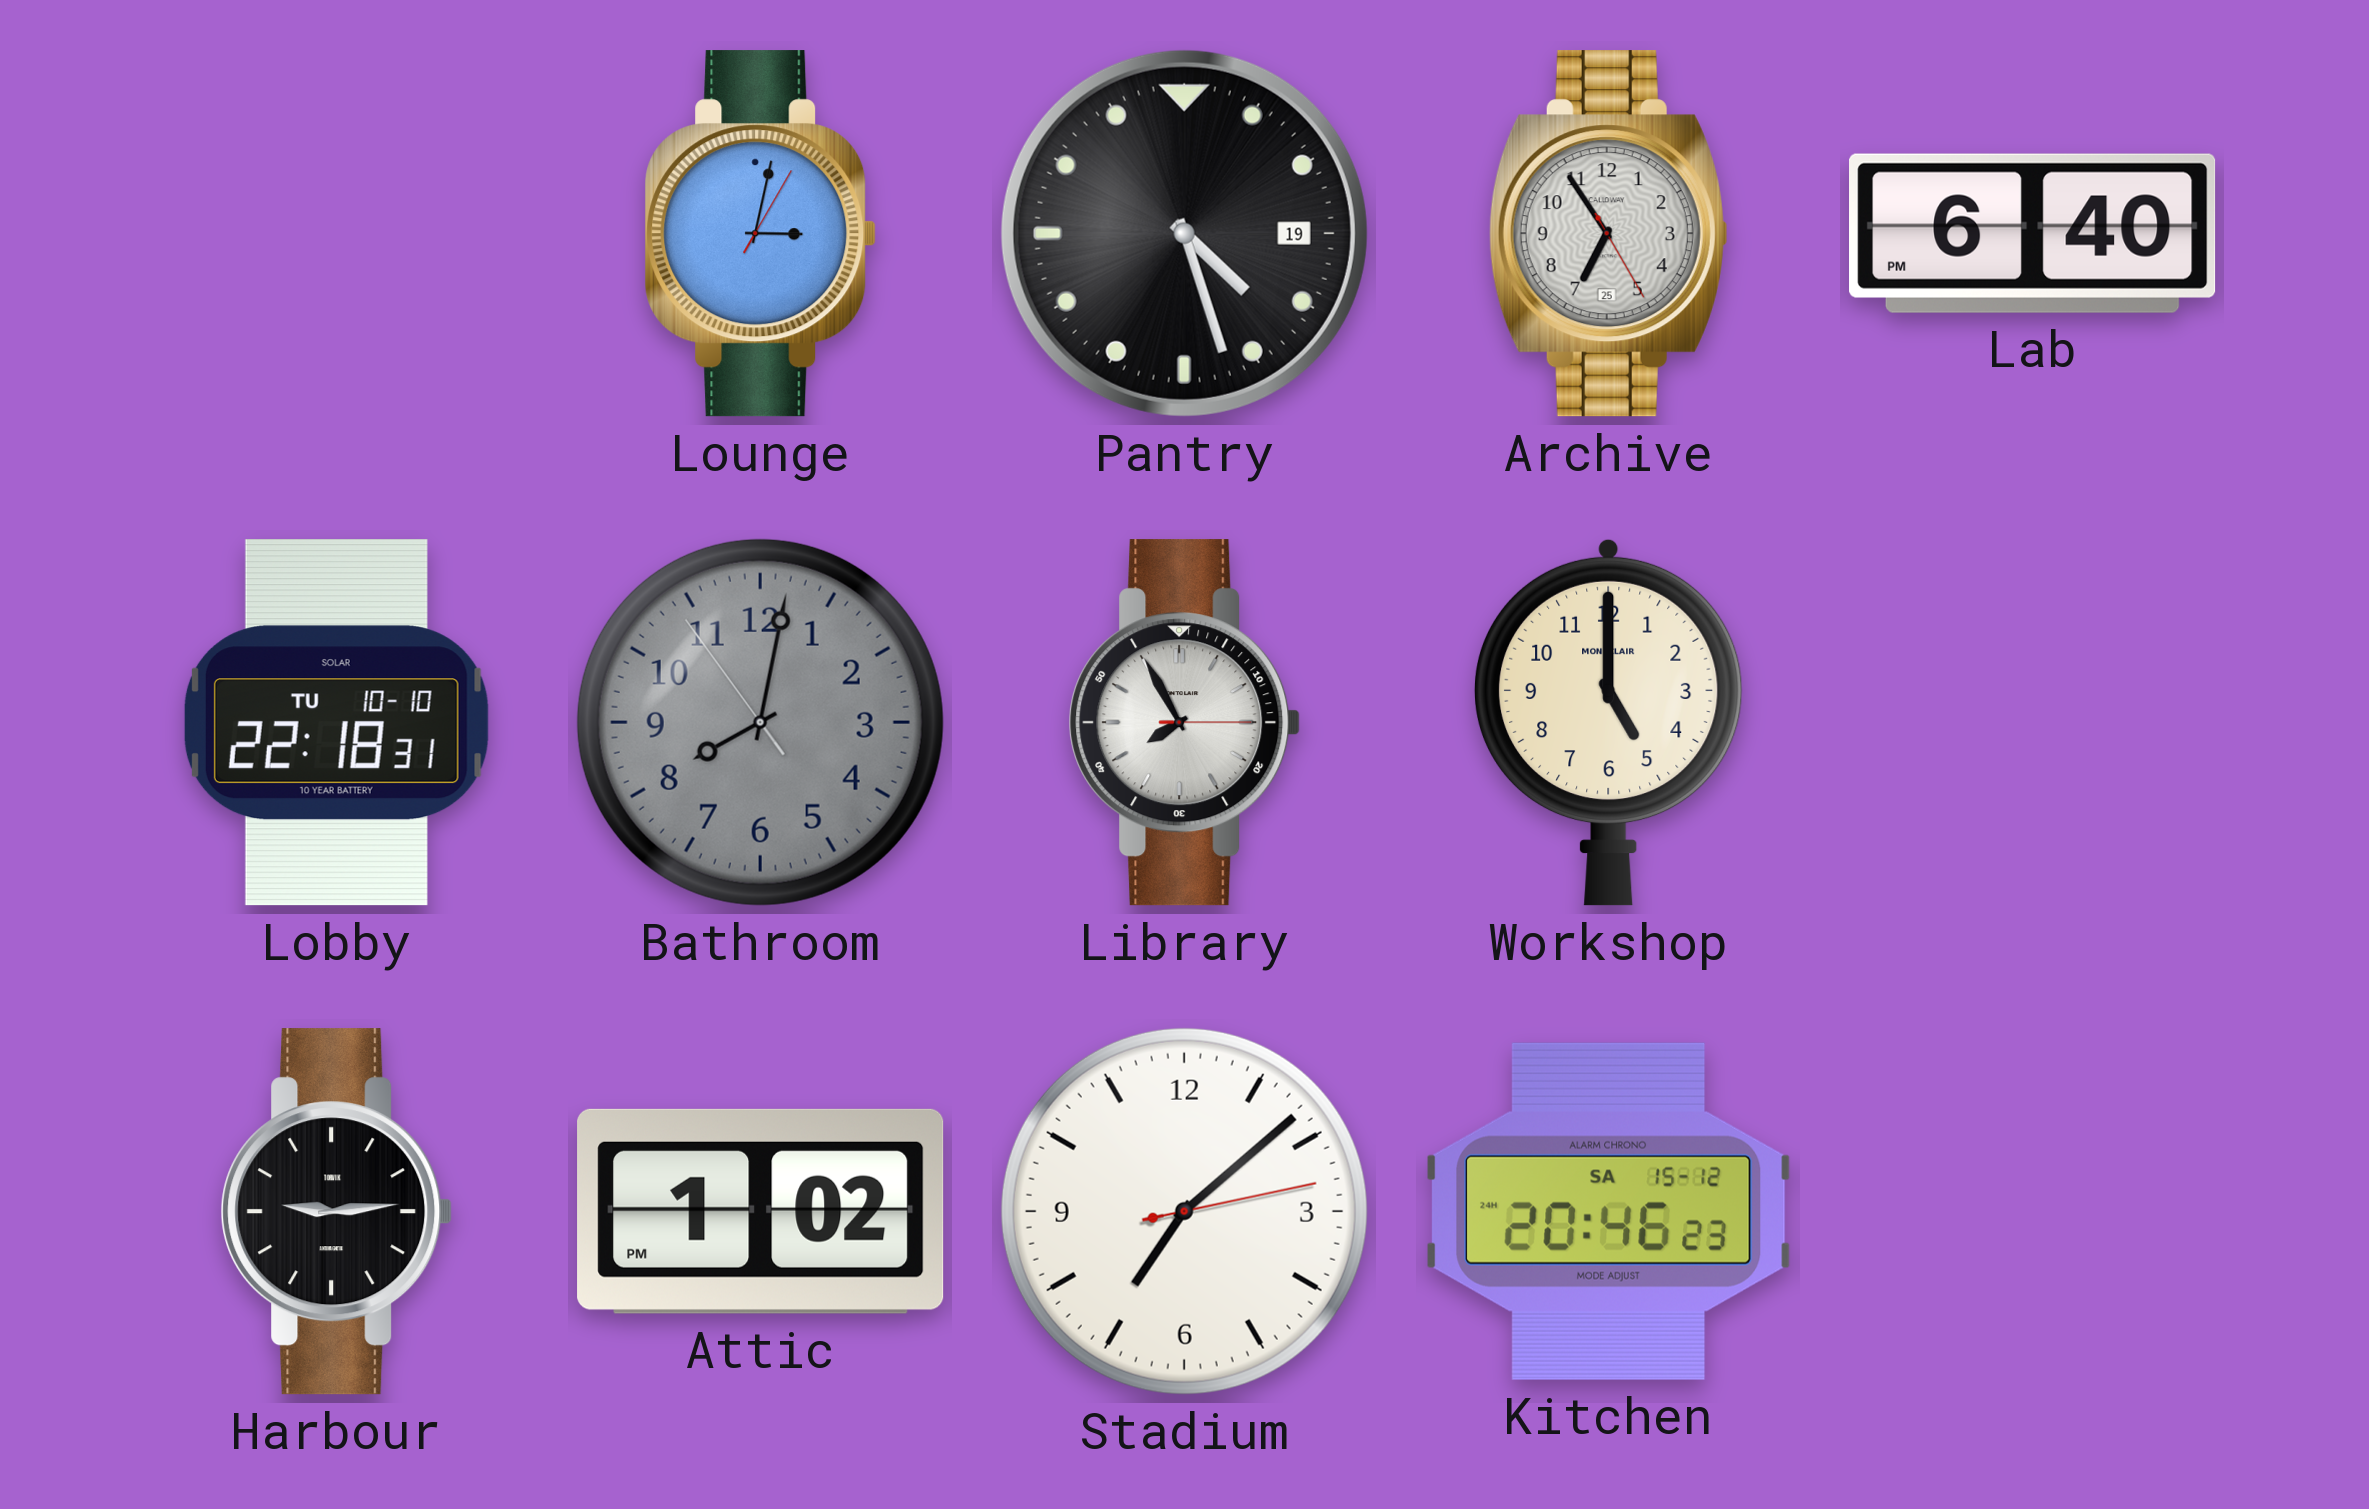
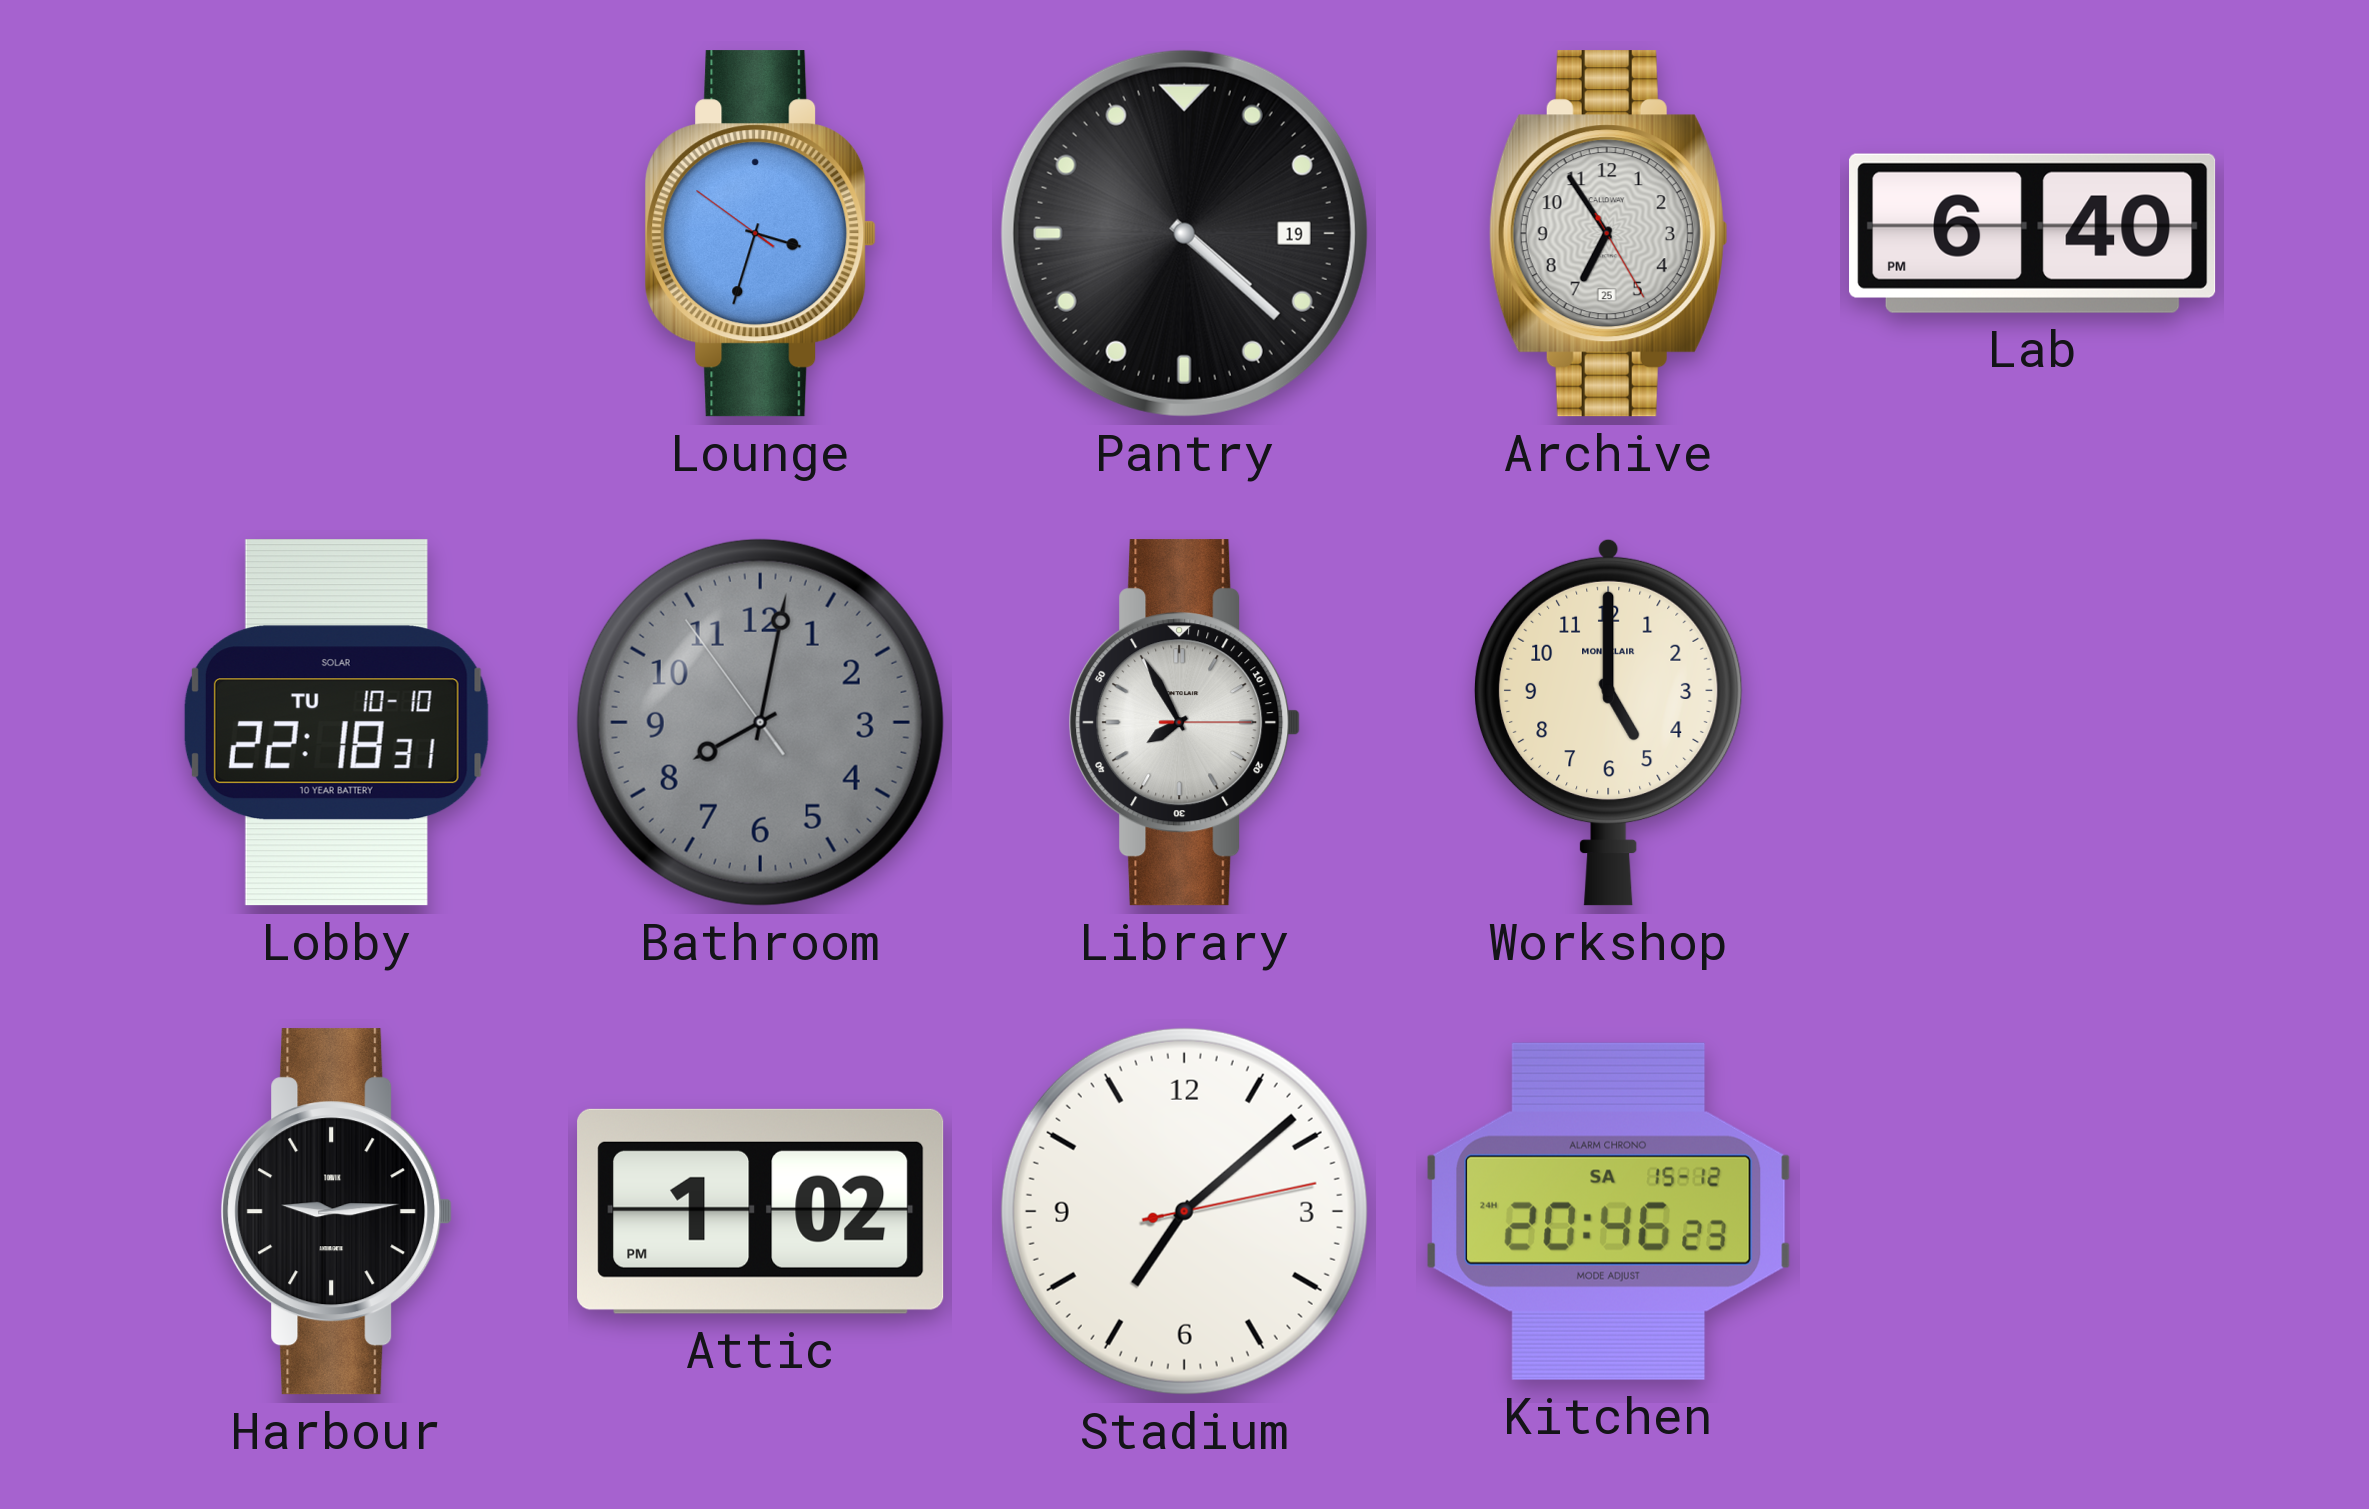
Lounge: 3:02 -> 3:32 (761, 234)
Pantry: 4:27 -> 4:22 (1184, 233)
